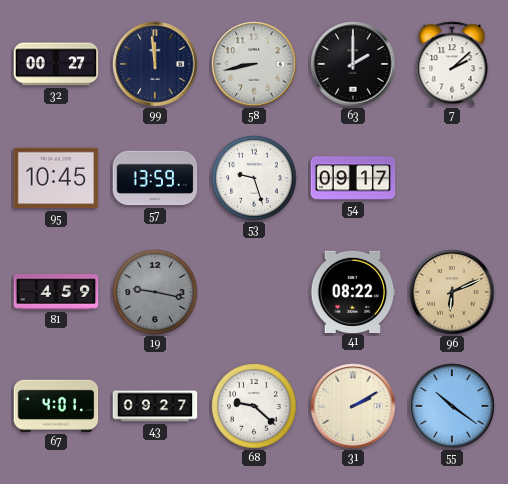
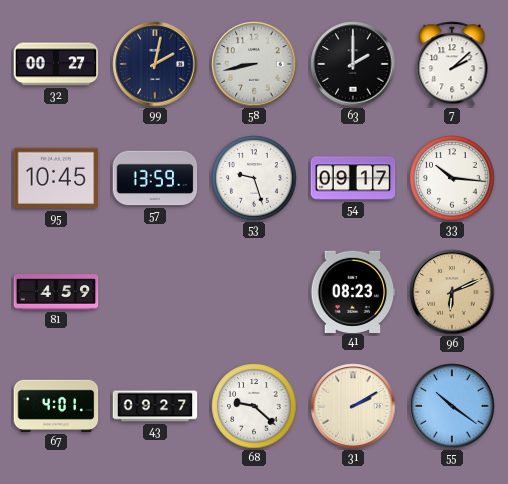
99: 11:59 -> 2:02 (155, 64)
33: none -> 10:16 (452, 178)
19: 9:17 -> none (155, 292)
41: 08:22 -> 08:23 (353, 291)
